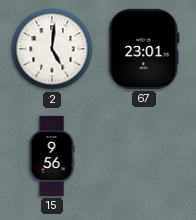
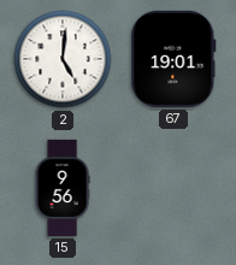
67: 23:01 -> 19:01 (173, 59)
